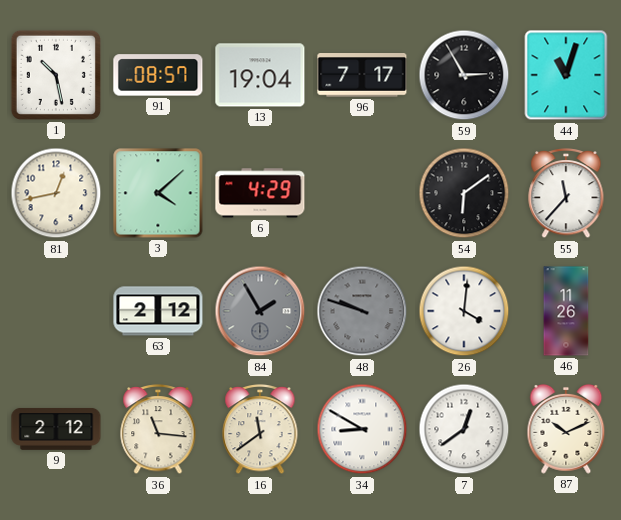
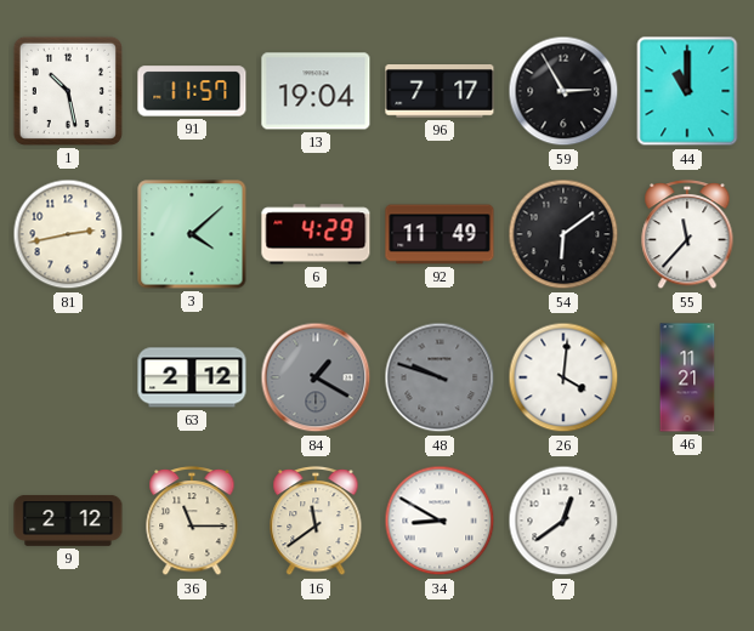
91: 08:57 -> 11:57 (192, 91)
44: 11:03 -> 11:00 (687, 91)
81: 12:43 -> 2:43 (68, 234)
92: none -> 11:49 (440, 234)
84: 1:55 -> 1:20 (316, 377)
46: 11:26 -> 11:21 (687, 377)
36: 11:16 -> 11:15 (192, 521)
87: 10:11 -> none (566, 429)
